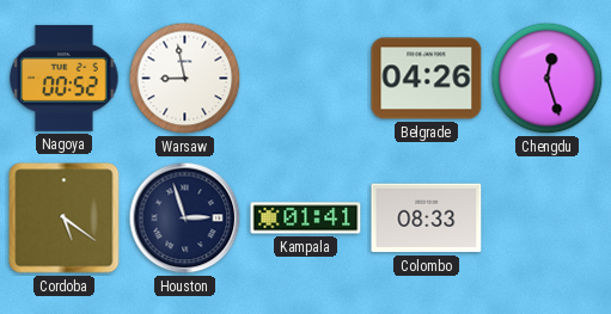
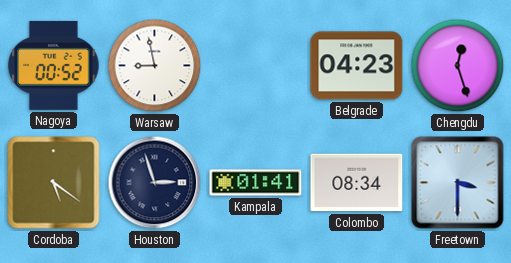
Belgrade: 04:26 -> 04:23 (357, 66)
Colombo: 08:33 -> 08:34 (357, 183)
Freetown: none -> 3:30 (458, 183)
